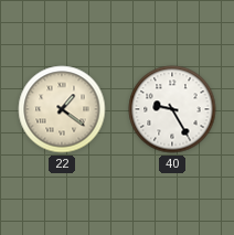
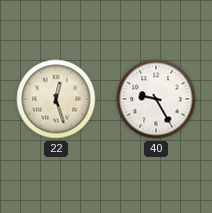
22: 1:21 -> 12:27 (56, 99)
